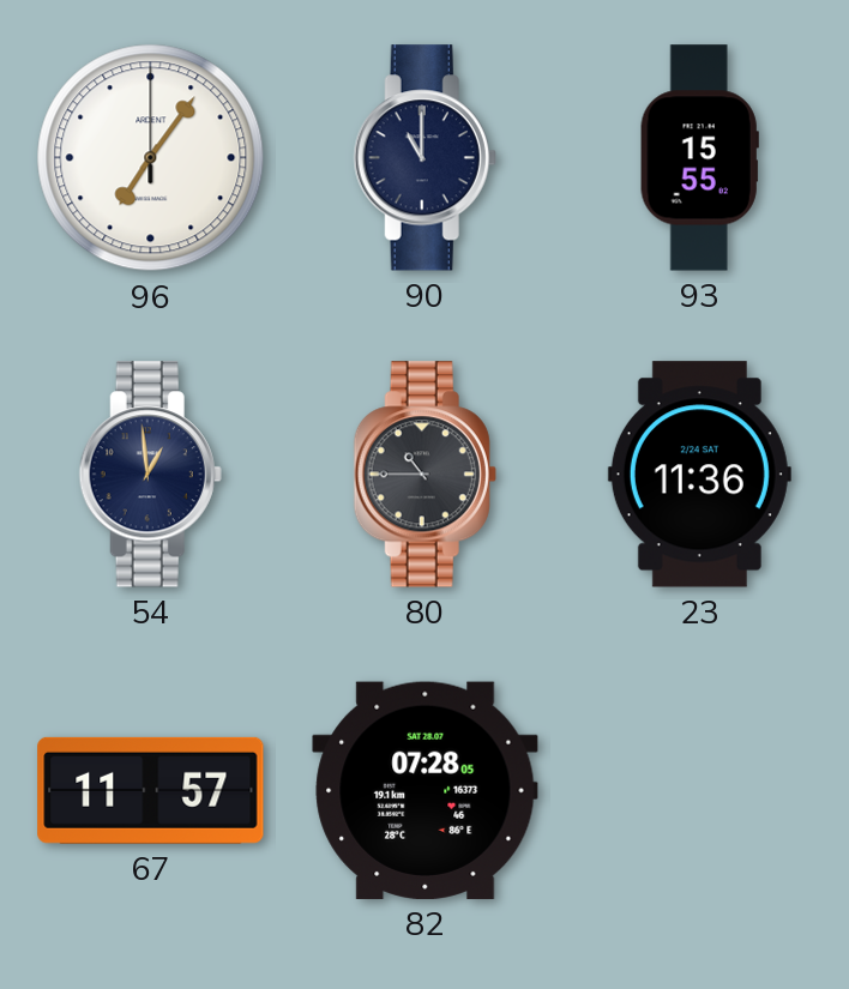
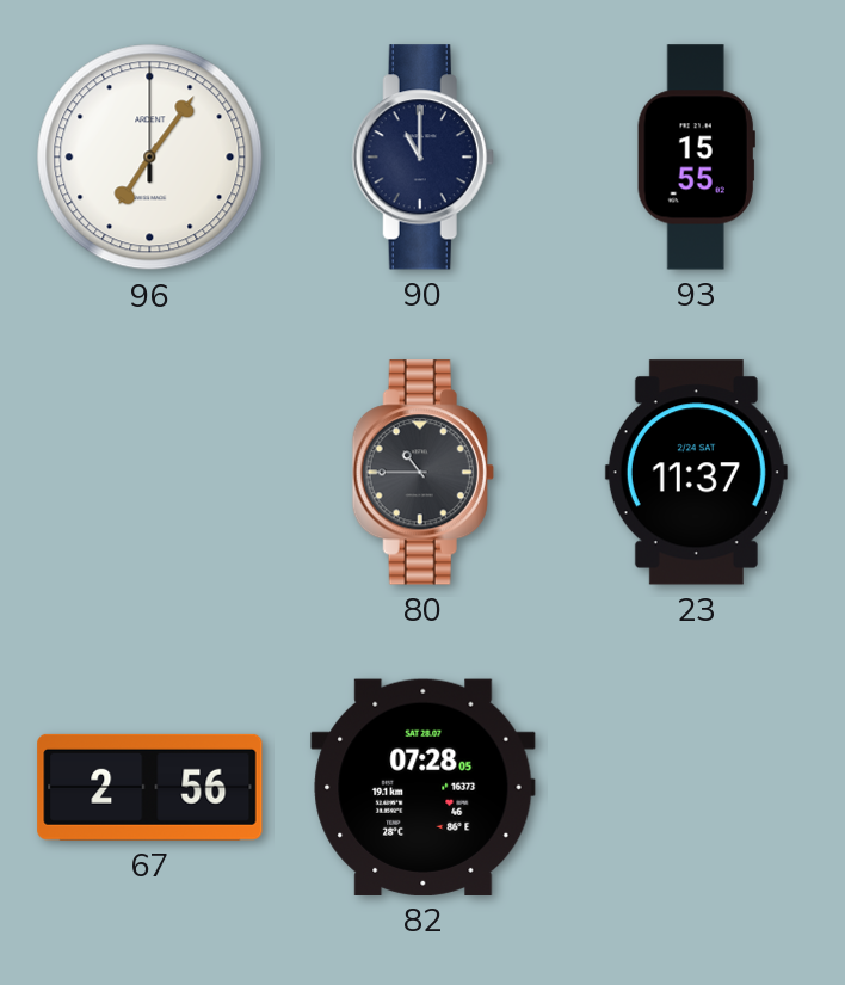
54: 12:59 -> none (150, 475)
23: 11:36 -> 11:37 (696, 473)
67: 11:57 -> 2:56 (150, 787)
